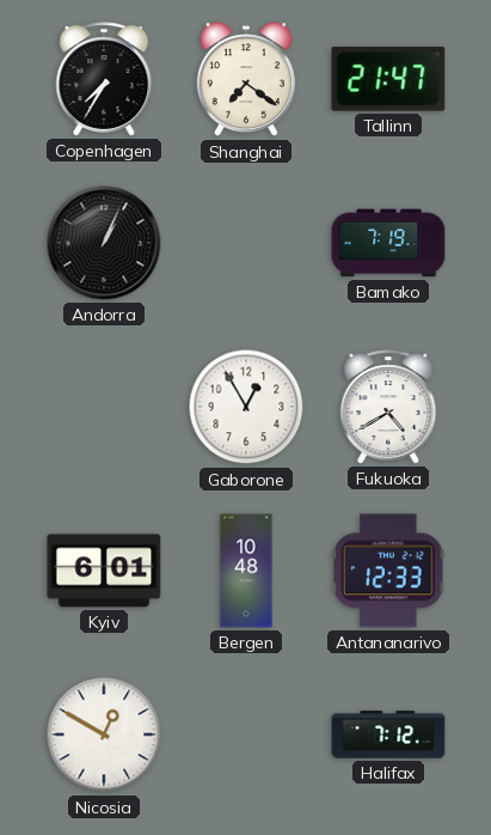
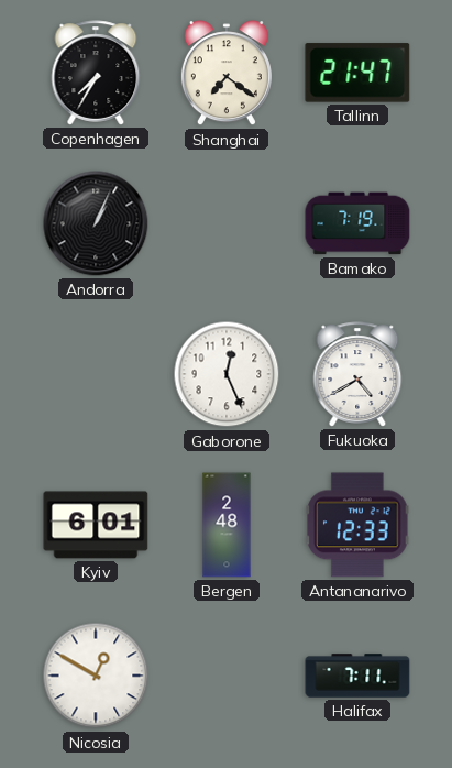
Gaborone: 12:55 -> 12:26 (227, 374)
Bergen: 10:48 -> 2:48 (227, 525)
Halifax: 7:12 -> 7:11 (357, 676)
